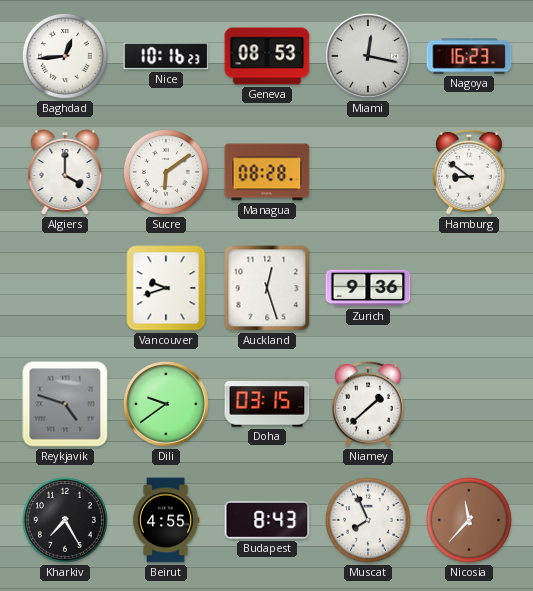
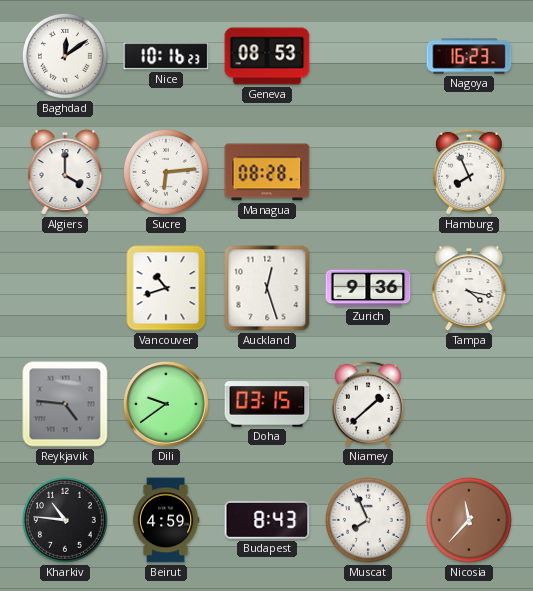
Baghdad: 12:44 -> 12:09 (65, 56)
Miami: 12:17 -> none (369, 57)
Sucre: 6:09 -> 6:14 (166, 172)
Hamburg: 8:51 -> 7:56 (469, 172)
Vancouver: 9:42 -> 10:42 (166, 288)
Tampa: none -> 4:17 (469, 288)
Reykjavik: 4:48 -> 4:46 (65, 404)
Kharkiv: 7:25 -> 10:46 (65, 520)
Beirut: 4:55 -> 4:59 (166, 520)
